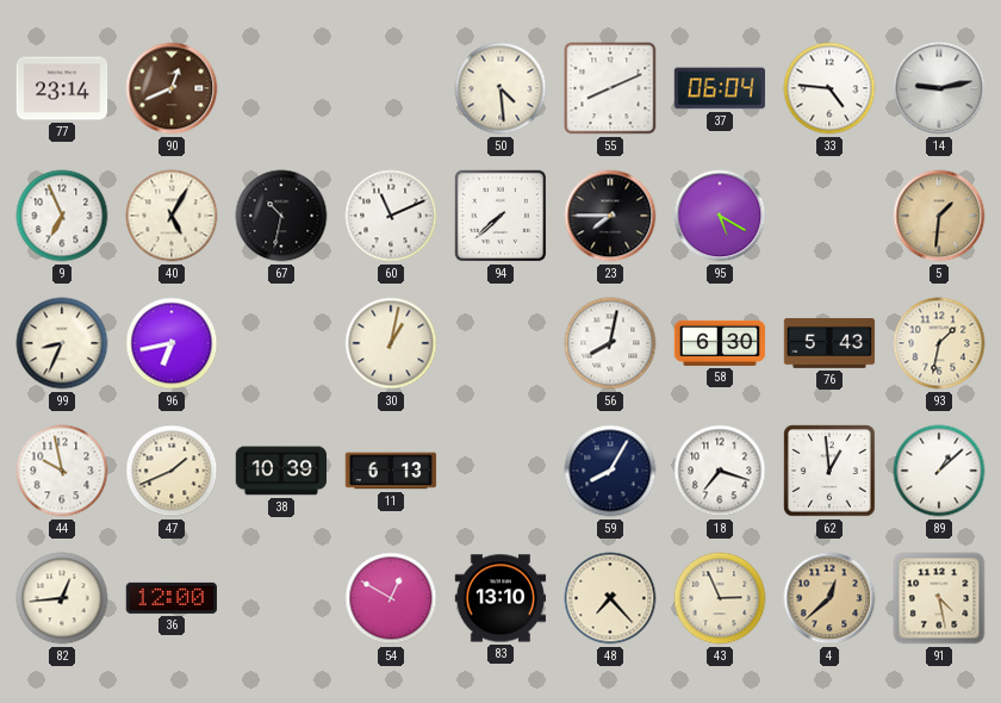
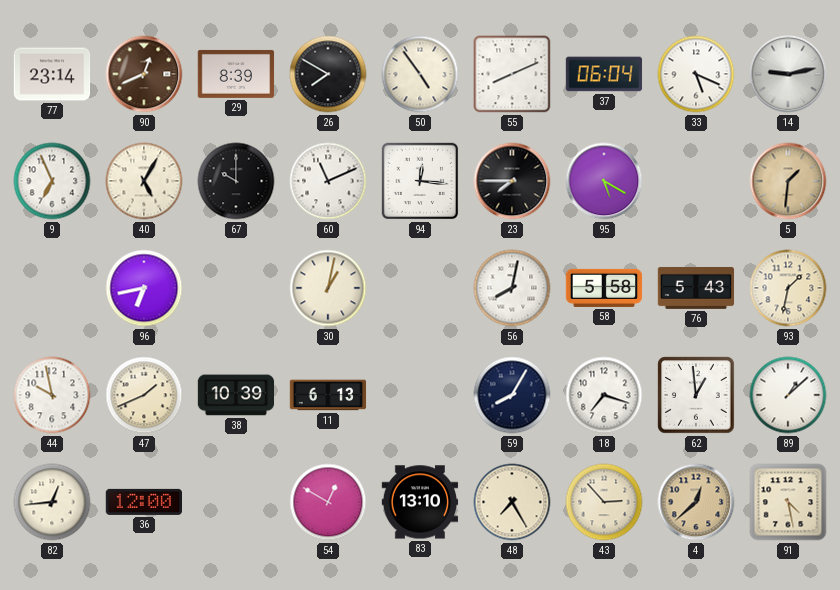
29: none -> 8:39 (236, 74)
26: none -> 7:50 (328, 74)
50: 4:29 -> 4:54 (420, 74)
33: 4:46 -> 5:19 (696, 74)
67: 10:32 -> 10:00 (236, 181)
94: 7:38 -> 12:16 (420, 181)
99: 8:34 -> none (62, 343)
58: 6:30 -> 5:58 (604, 288)
48: 7:23 -> 7:25 (512, 502)
43: 2:56 -> 2:53 (604, 502)
